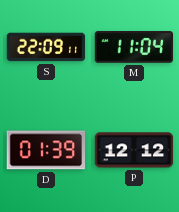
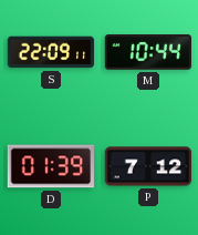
M: 11:04 -> 10:44 (148, 52)
P: 12:12 -> 7:12 (148, 166)
